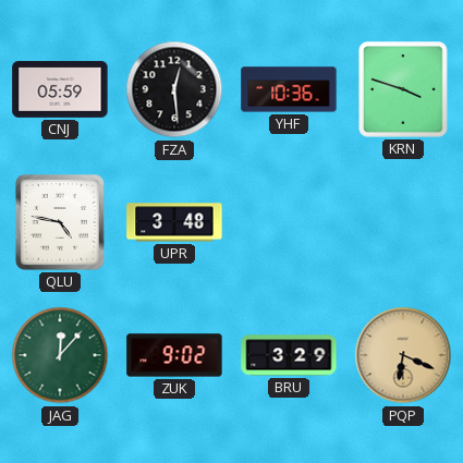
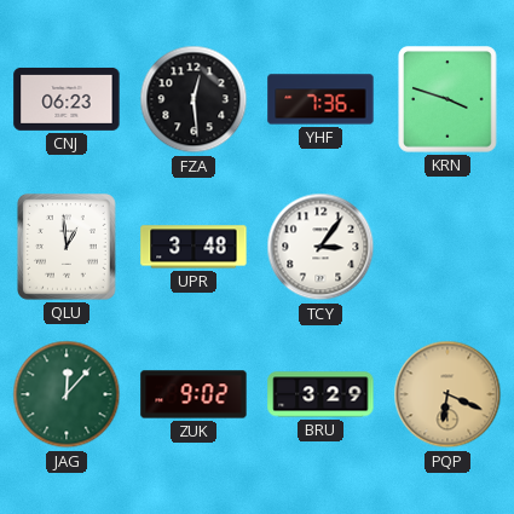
CNJ: 05:59 -> 06:23 (67, 99)
YHF: 10:36 -> 7:36 (320, 99)
QLU: 4:47 -> 12:59 (67, 248)
TCY: none -> 3:06 (320, 247)
